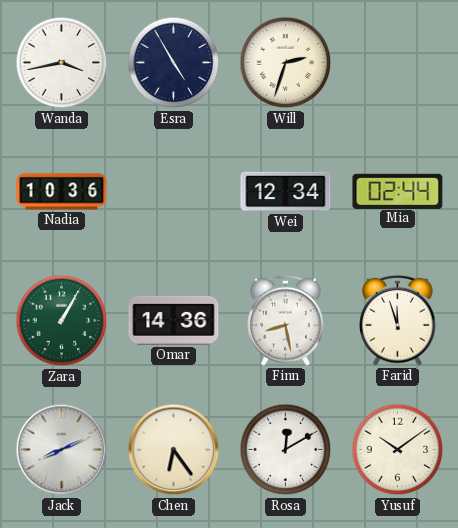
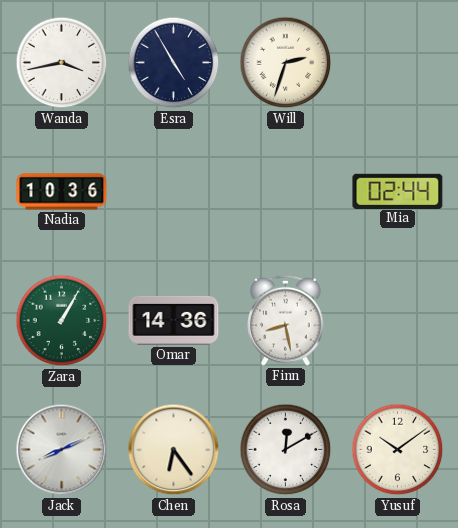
Wei: 12:34 -> none (286, 192)
Farid: 11:57 -> none (398, 320)
